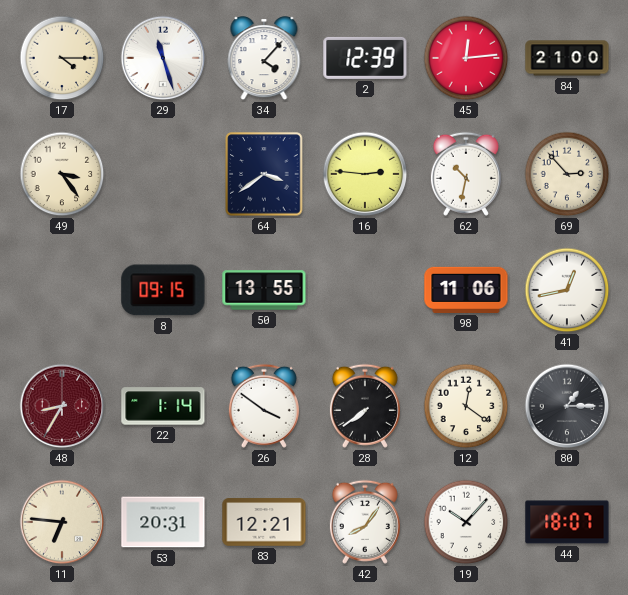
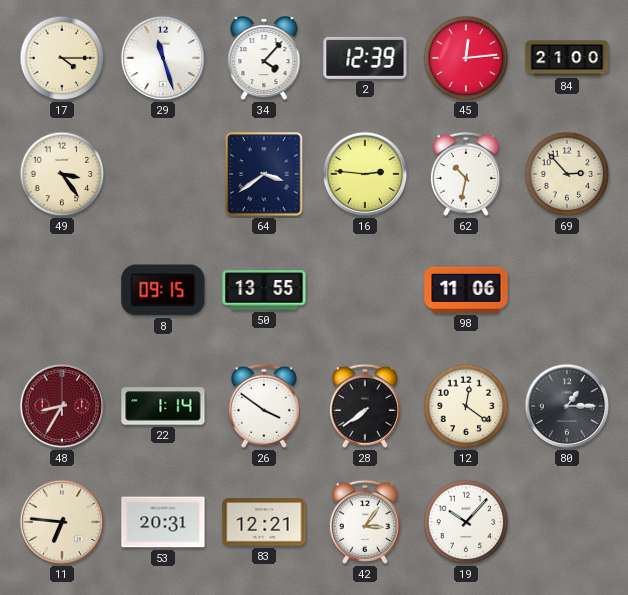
41: 12:43 -> none (567, 290)
42: 8:06 -> 3:06 (365, 522)
44: 18:07 -> none (567, 522)
